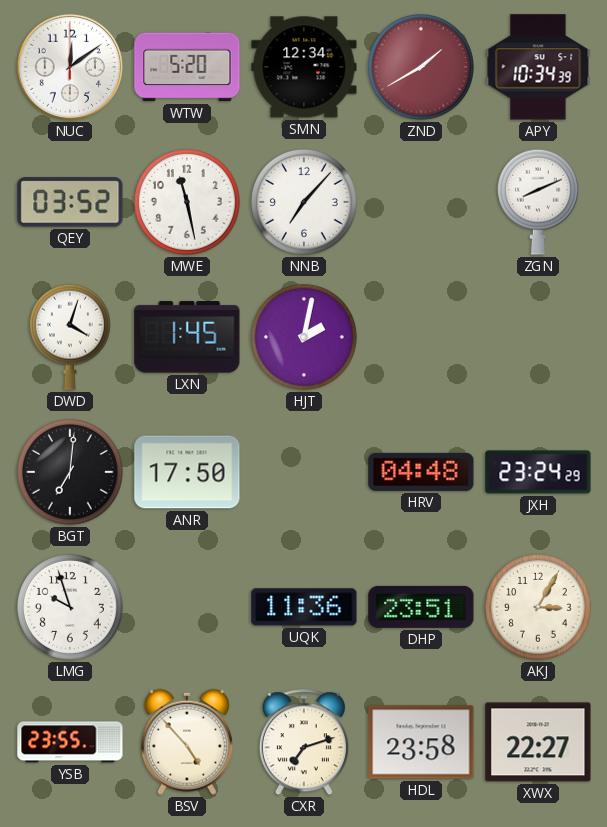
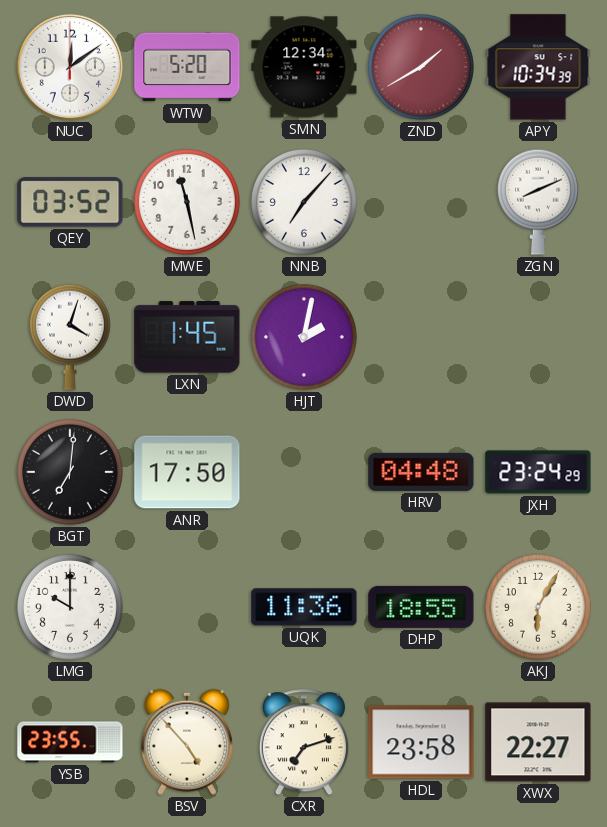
LMG: 9:57 -> 10:00 (70, 607)
DHP: 23:51 -> 18:55 (421, 607)
AKJ: 3:05 -> 6:05 (538, 607)
